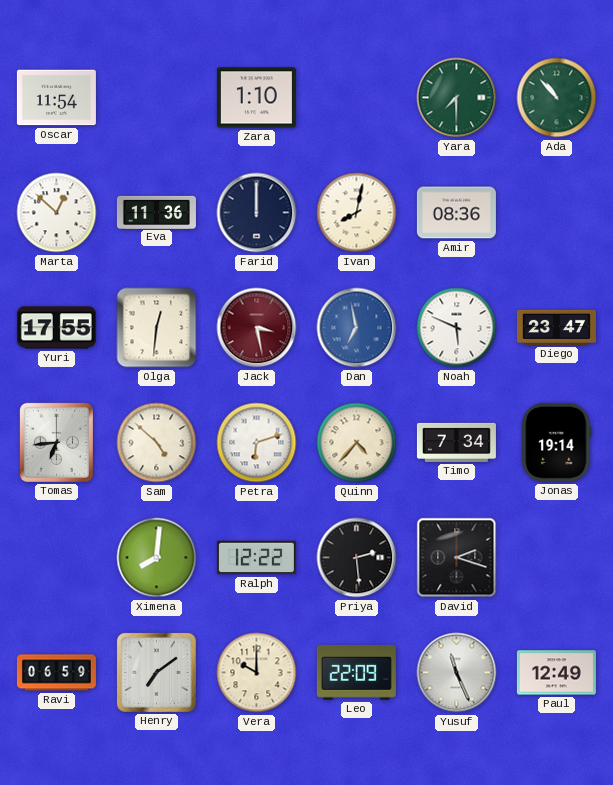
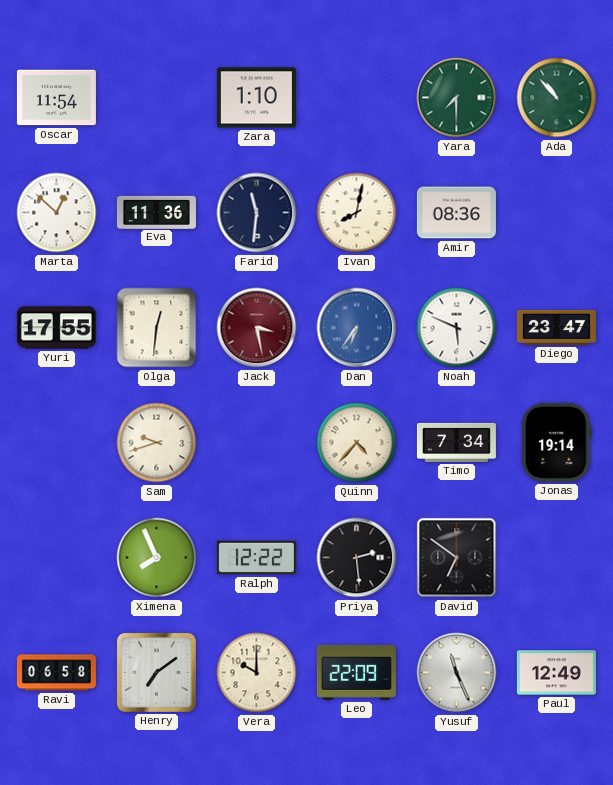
Farid: 12:00 -> 11:31 (257, 213)
Dan: 6:58 -> 6:36 (357, 328)
Tomas: 6:44 -> none (56, 442)
Sam: 4:52 -> 9:42 (157, 443)
Petra: 6:12 -> none (257, 443)
Ximena: 8:01 -> 7:56 (157, 558)
David: 2:18 -> 6:51 (457, 558)
Ravi: 06:59 -> 06:58 (56, 673)
